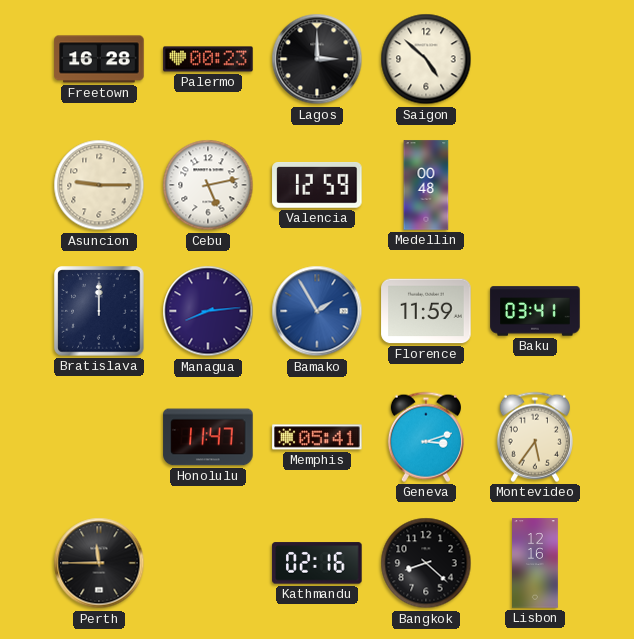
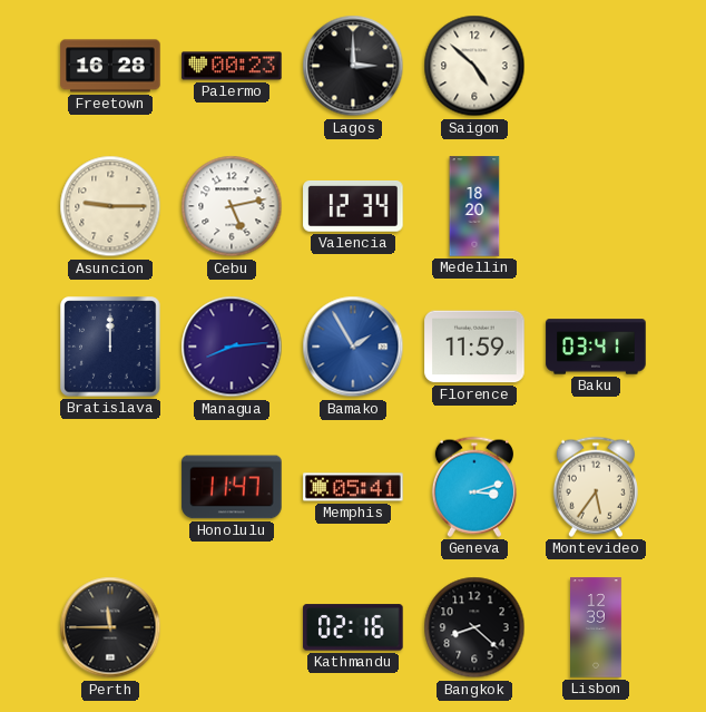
Valencia: 12:59 -> 12:34 (353, 207)
Medellin: 00:48 -> 18:20 (474, 206)
Lisbon: 12:16 -> 12:39 (596, 627)
